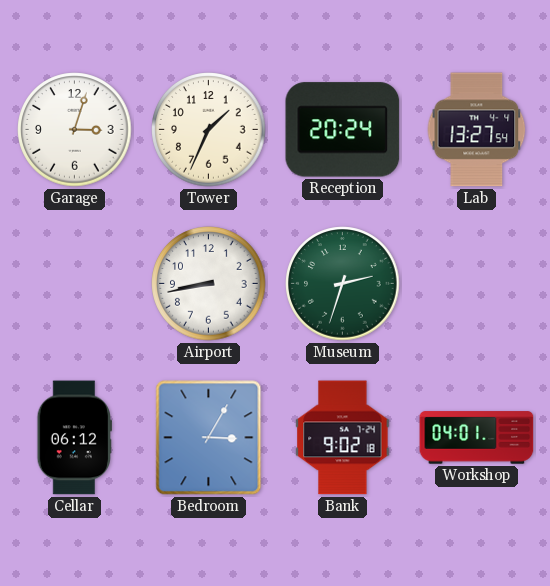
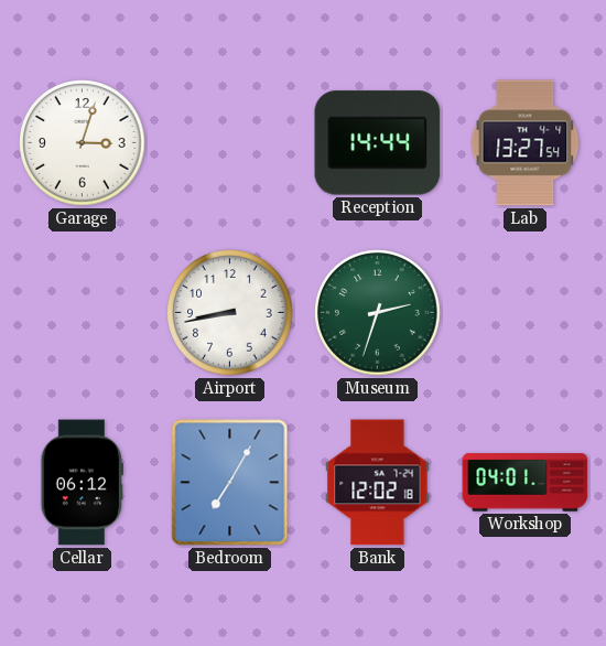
Tower: 1:34 -> none (209, 130)
Reception: 20:24 -> 14:44 (378, 143)
Bedroom: 3:05 -> 7:05 (230, 483)
Bank: 9:02 -> 12:02 (378, 483)
